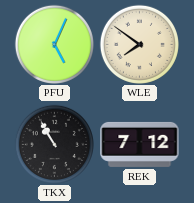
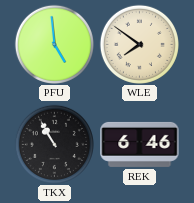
PFU: 5:04 -> 4:59 (54, 44)
REK: 7:12 -> 6:46 (140, 144)
